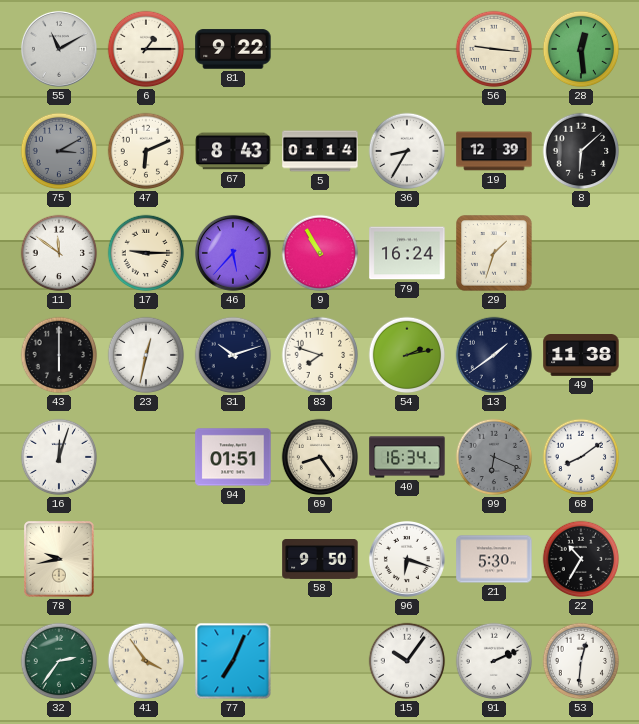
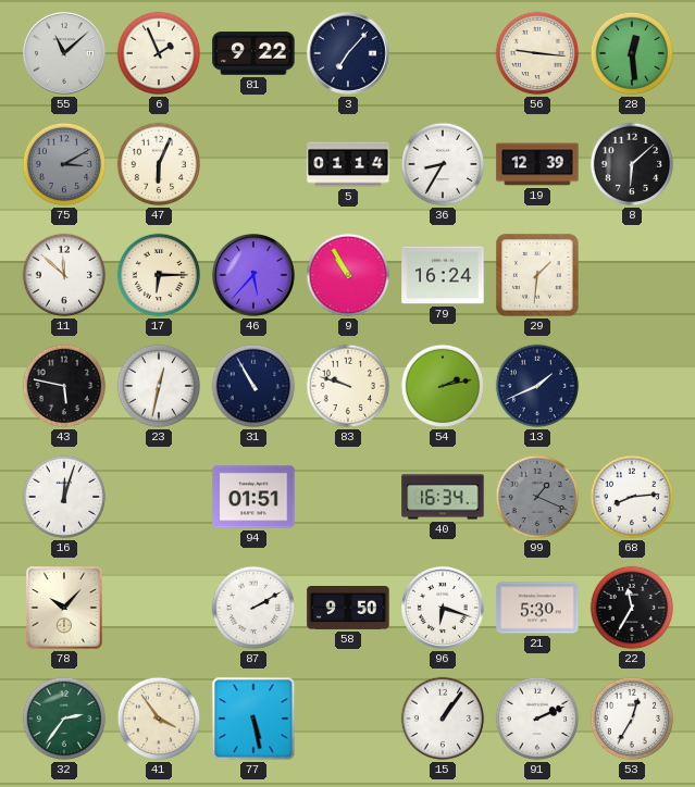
55: 11:10 -> 11:08 (64, 53)
6: 1:15 -> 1:56 (159, 53)
3: none -> 7:07 (348, 53)
47: 6:11 -> 6:04 (159, 164)
67: 8:43 -> none (233, 151)
11: 11:51 -> 11:52 (64, 275)
17: 9:15 -> 6:15 (159, 275)
29: 1:33 -> 1:31 (537, 275)
43: 6:00 -> 5:47 (64, 386)
31: 10:12 -> 10:55 (253, 386)
83: 7:48 -> 9:48 (348, 386)
13: 1:39 -> 1:41 (537, 386)
49: 11:38 -> none (581, 355)
69: 8:24 -> none (320, 457)
99: 6:19 -> 1:19 (537, 497)
68: 8:09 -> 8:14 (632, 497)
78: 9:43 -> 10:07 (64, 608)
87: none -> 2:10 (253, 608)
22: 10:35 -> 11:35 (632, 608)
77: 7:04 -> 5:28 (253, 719)
15: 10:06 -> 1:06 (443, 719)
53: 12:31 -> 12:35 (632, 719)
